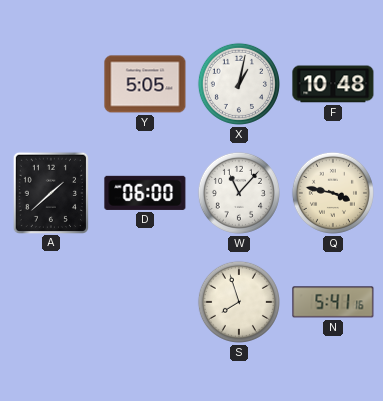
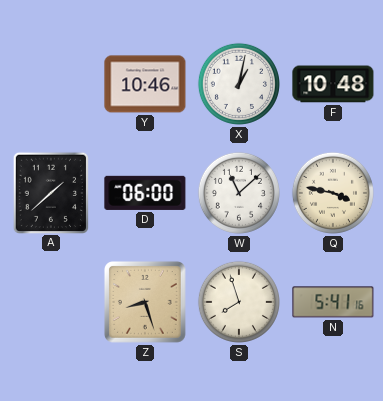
Y: 5:05 -> 10:46 (145, 84)
W: 11:07 -> 11:08 (239, 193)
Z: none -> 8:27 (145, 302)
